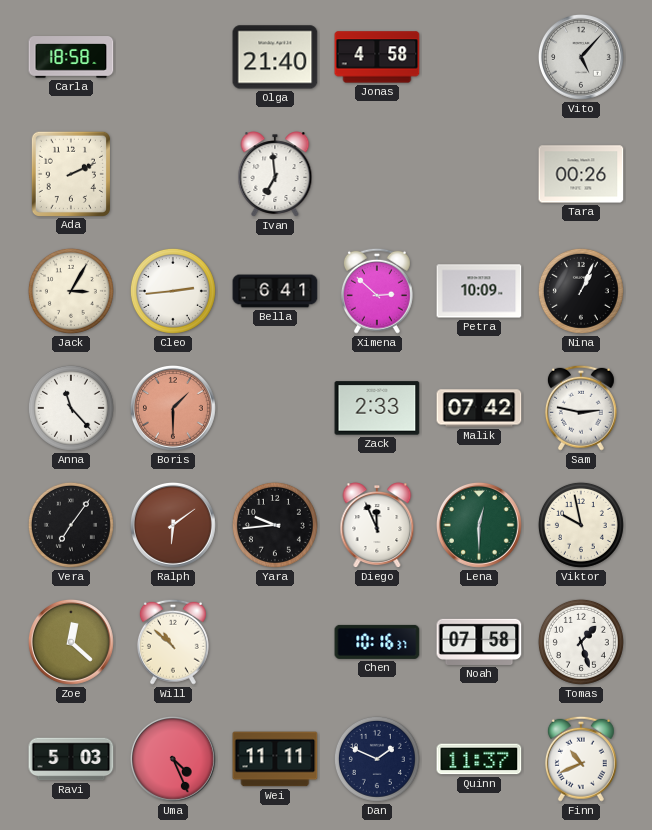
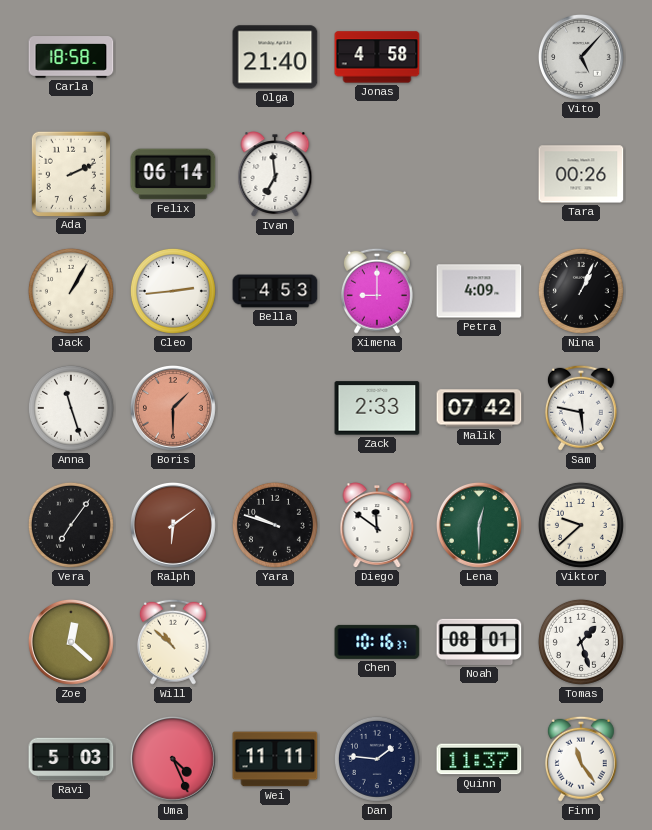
Felix: none -> 06:14 (173, 174)
Jack: 3:05 -> 1:05 (71, 291)
Bella: 6:41 -> 4:53 (275, 291)
Ximena: 2:52 -> 9:00 (377, 291)
Petra: 10:09 -> 4:09 (479, 291)
Anna: 11:23 -> 11:27 (71, 408)
Sam: 2:47 -> 5:47 (581, 408)
Yara: 9:44 -> 9:48 (275, 525)
Diego: 11:56 -> 11:51 (377, 525)
Viktor: 9:58 -> 9:38 (581, 525)
Noah: 07:58 -> 08:01 (479, 642)
Dan: 1:49 -> 1:46 (377, 759)
Finn: 10:41 -> 11:24 (581, 759)
